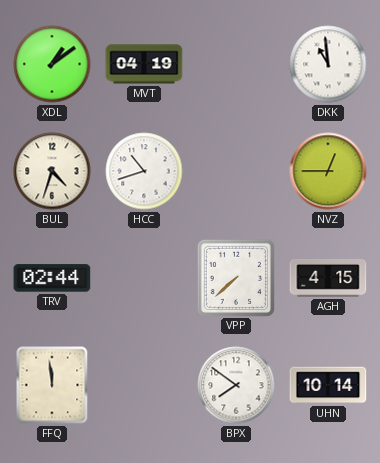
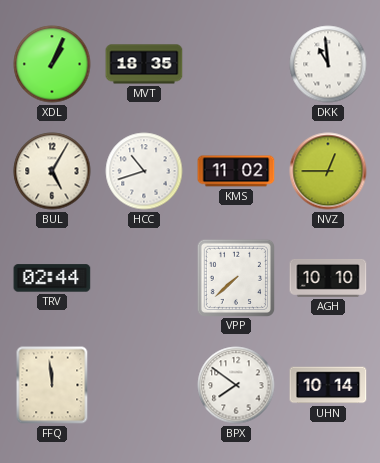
XDL: 1:09 -> 1:04 (52, 64)
MVT: 04:19 -> 18:35 (144, 64)
BUL: 4:33 -> 5:05 (52, 171)
KMS: none -> 11:02 (236, 171)
AGH: 4:15 -> 10:10 (328, 278)
